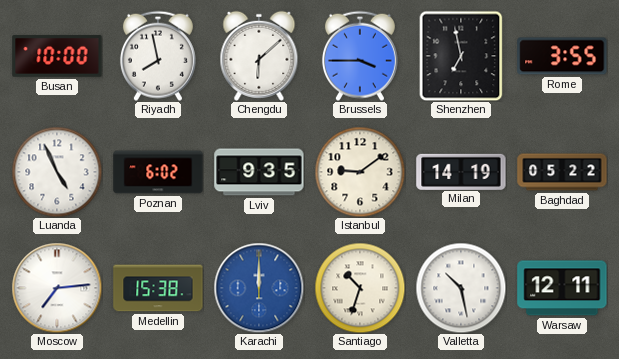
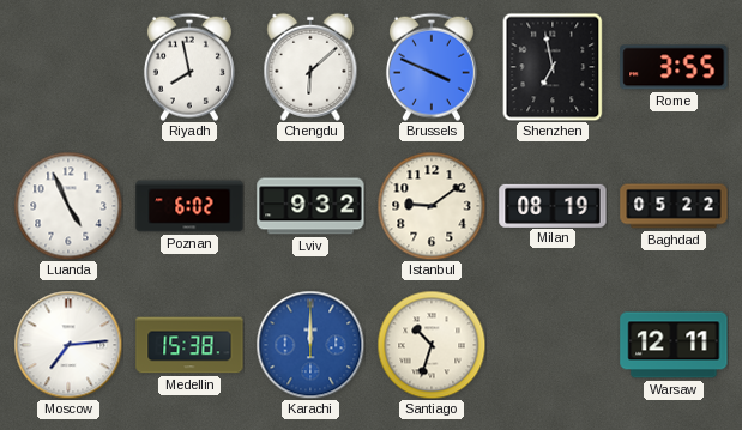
Busan: 10:00 -> none (57, 56)
Brussels: 3:45 -> 3:49 (432, 67)
Lviv: 9:35 -> 9:32 (310, 206)
Milan: 14:19 -> 08:19 (553, 205)
Valletta: 10:28 -> none (461, 288)
